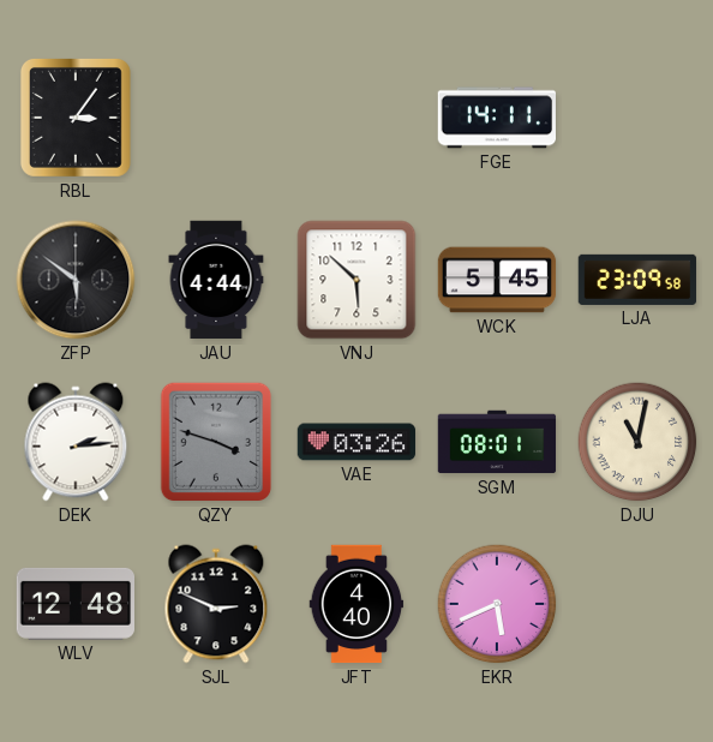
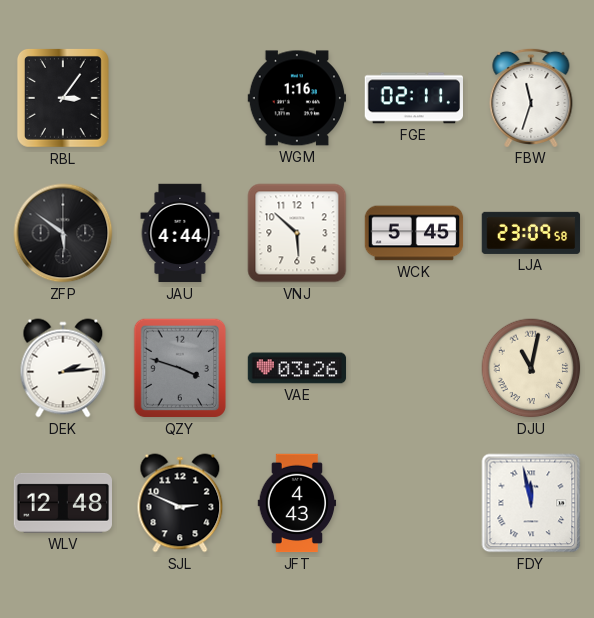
WGM: none -> 1:16 (297, 98)
FGE: 14:11 -> 02:11 (414, 98)
FBW: none -> 11:33 (531, 97)
SGM: 08:01 -> none (497, 442)
JFT: 4:40 -> 4:43 (297, 503)
EKR: 5:41 -> none (497, 604)
FDY: none -> 11:58 (531, 503)
